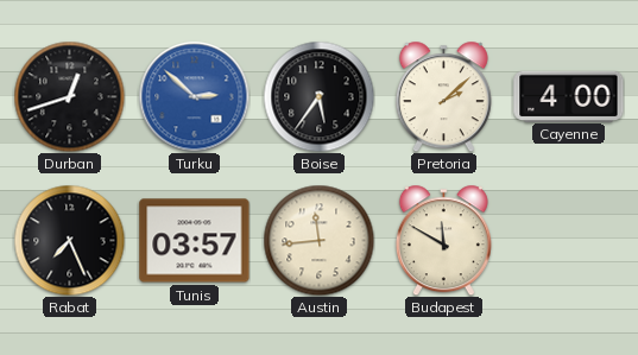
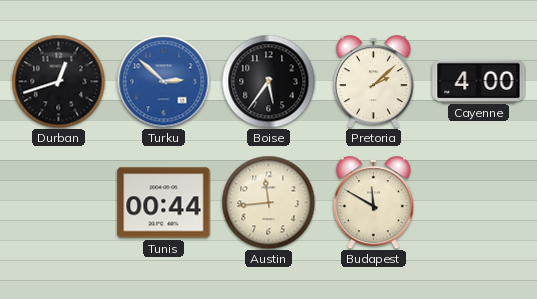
Rabat: 7:26 -> none (69, 240)
Tunis: 03:57 -> 00:44 (164, 203)
